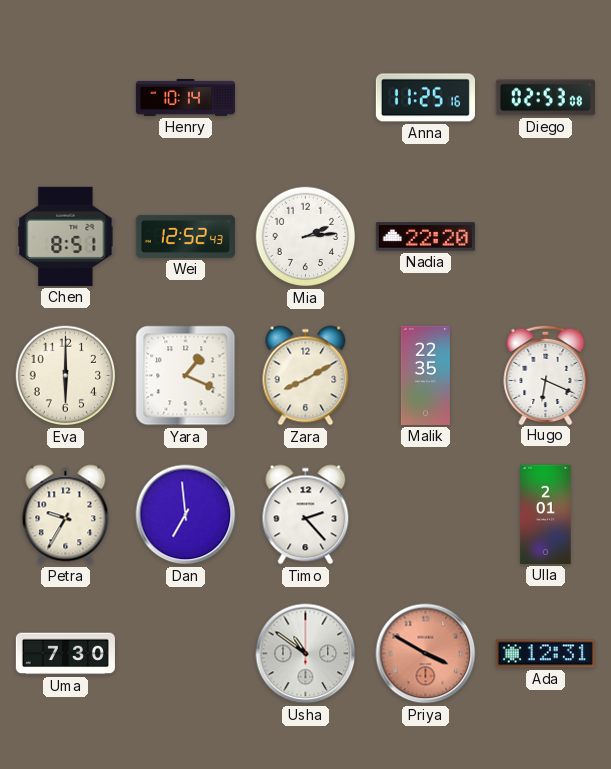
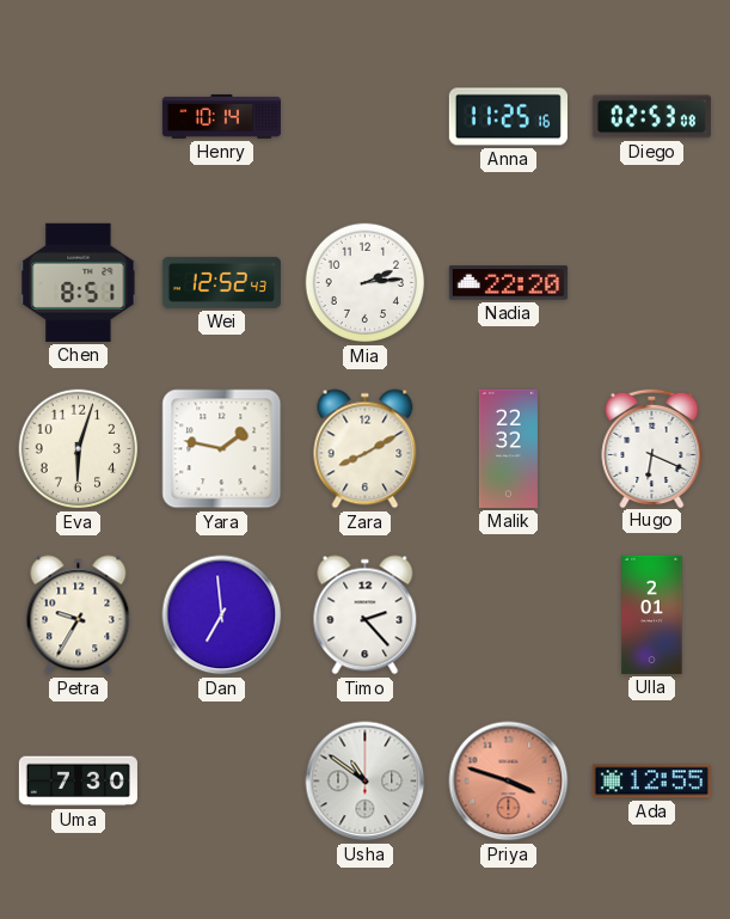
Eva: 6:00 -> 6:03 (79, 449)
Yara: 1:19 -> 1:47 (222, 449)
Malik: 22:35 -> 22:32 (508, 448)
Priya: 3:50 -> 3:48 (509, 782)
Ada: 12:31 -> 12:55 (651, 782)
